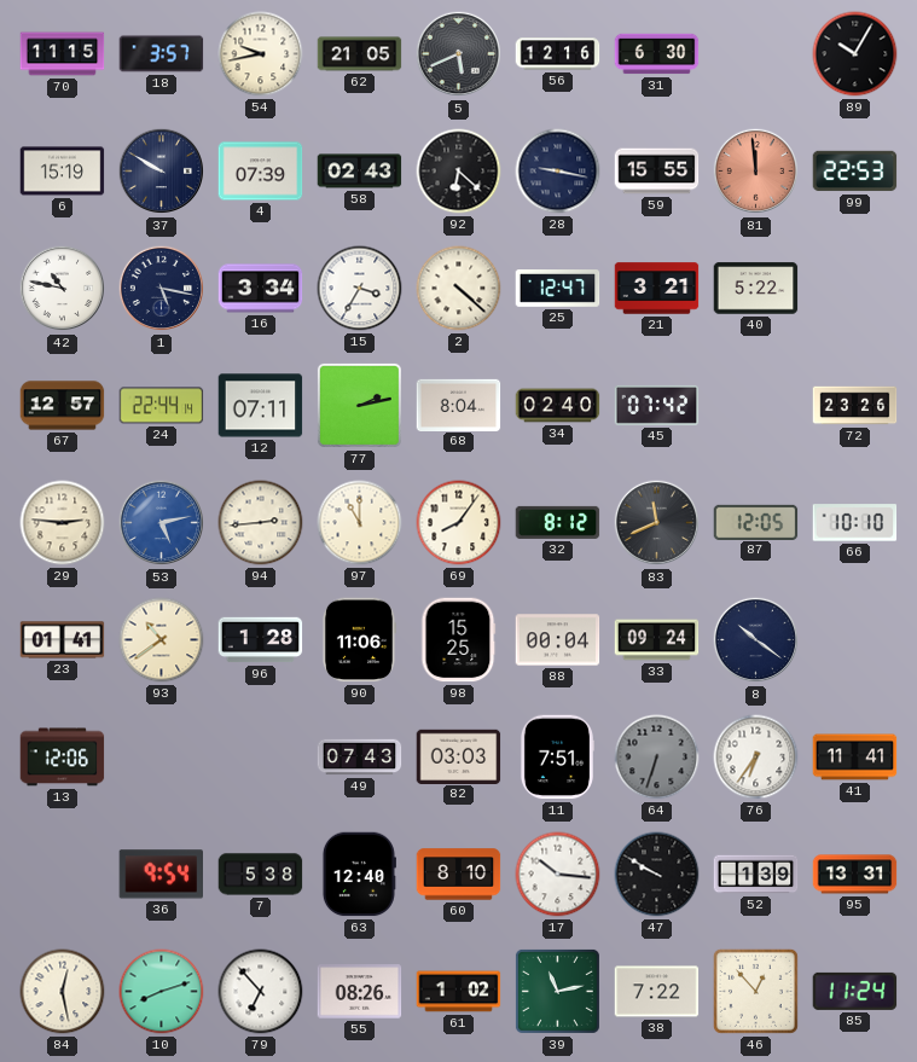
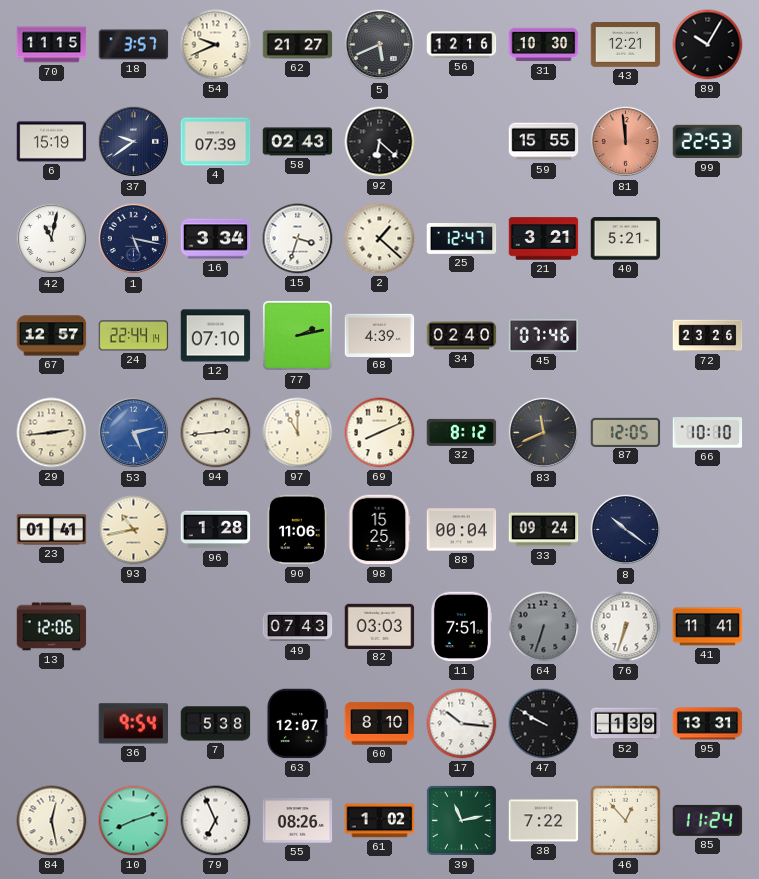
54: 9:43 -> 9:41 (216, 45)
62: 21:05 -> 21:27 (298, 45)
31: 6:30 -> 10:30 (544, 45)
43: none -> 12:21 (626, 45)
37: 9:50 -> 9:39 (134, 142)
28: 9:17 -> none (558, 172)
42: 10:47 -> 11:02 (52, 239)
15: 3:35 -> 3:33 (298, 239)
2: 4:22 -> 1:22 (380, 239)
40: 5:22 -> 5:21 (626, 239)
12: 07:11 -> 07:10 (216, 336)
68: 8:04 -> 4:39 (380, 335)
45: 07:42 -> 07:46 (544, 335)
29: 2:46 -> 2:44 (52, 433)
69: 8:06 -> 8:11 (380, 433)
93: 10:39 -> 10:43 (134, 530)
76: 6:36 -> 6:33 (626, 627)
63: 12:40 -> 12:07 (297, 724)
79: 6:53 -> 6:56 (216, 821)
